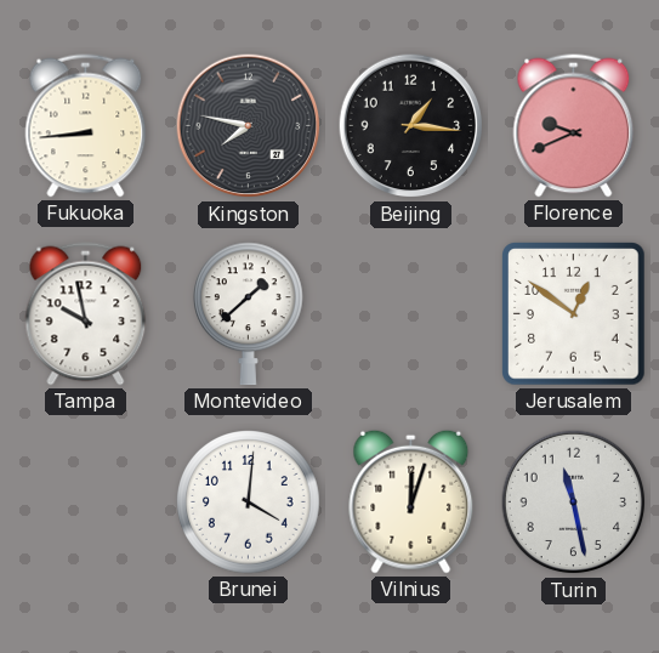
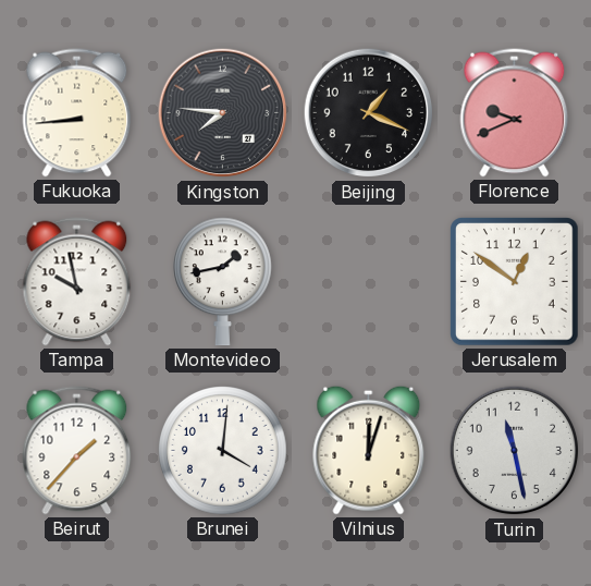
Kingston: 7:47 -> 7:46 (223, 113)
Beijing: 1:16 -> 1:19 (369, 113)
Montevideo: 1:38 -> 1:43 (223, 282)
Beirut: none -> 1:37 (77, 451)
